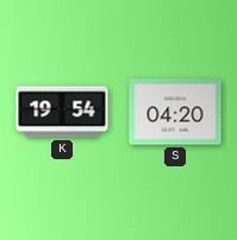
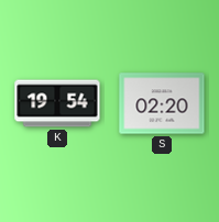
S: 04:20 -> 02:20 (162, 103)
